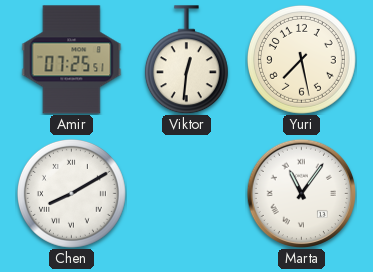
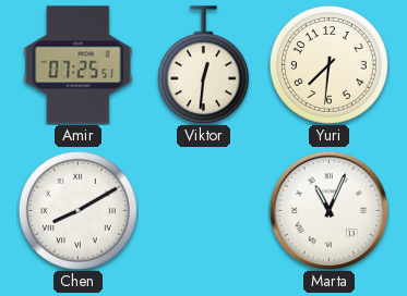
Yuri: 7:28 -> 7:31 (328, 64)
Marta: 11:06 -> 11:04 (328, 210)
